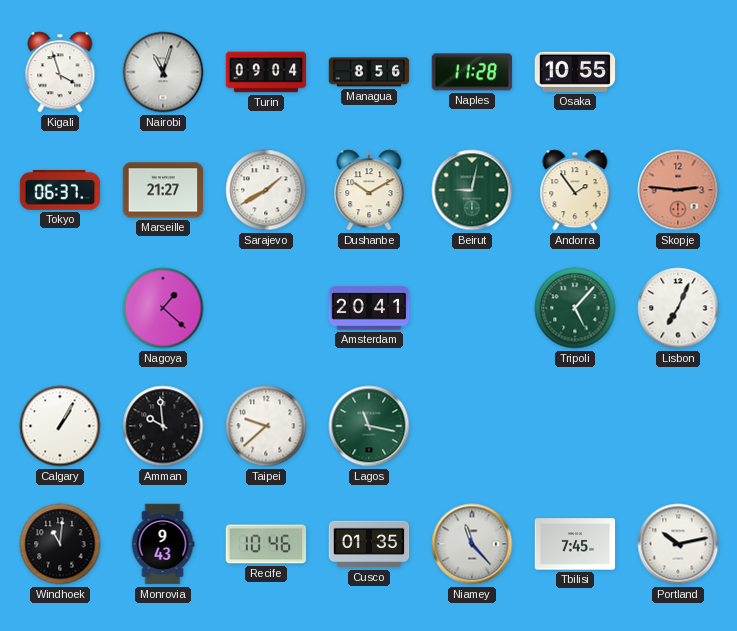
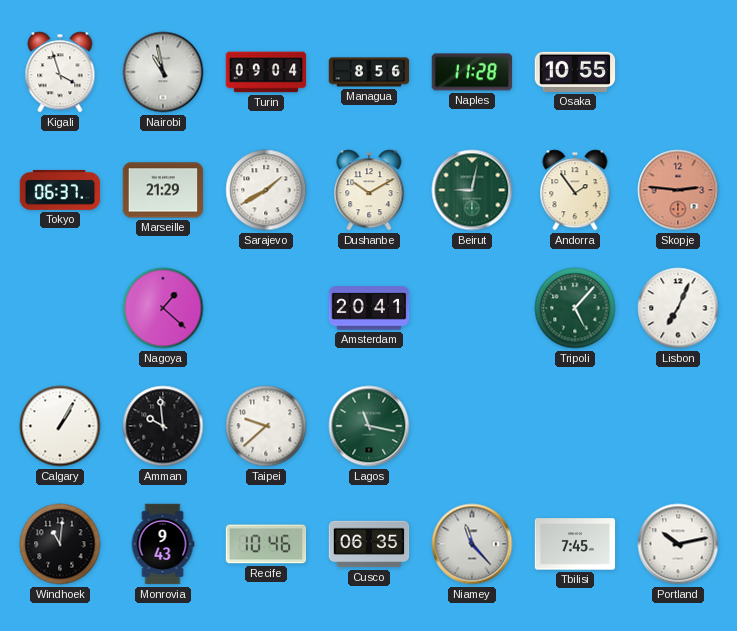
Nairobi: 11:03 -> 10:58 (163, 72)
Marseille: 21:27 -> 21:29 (163, 190)
Cusco: 01:35 -> 06:35 (369, 544)
